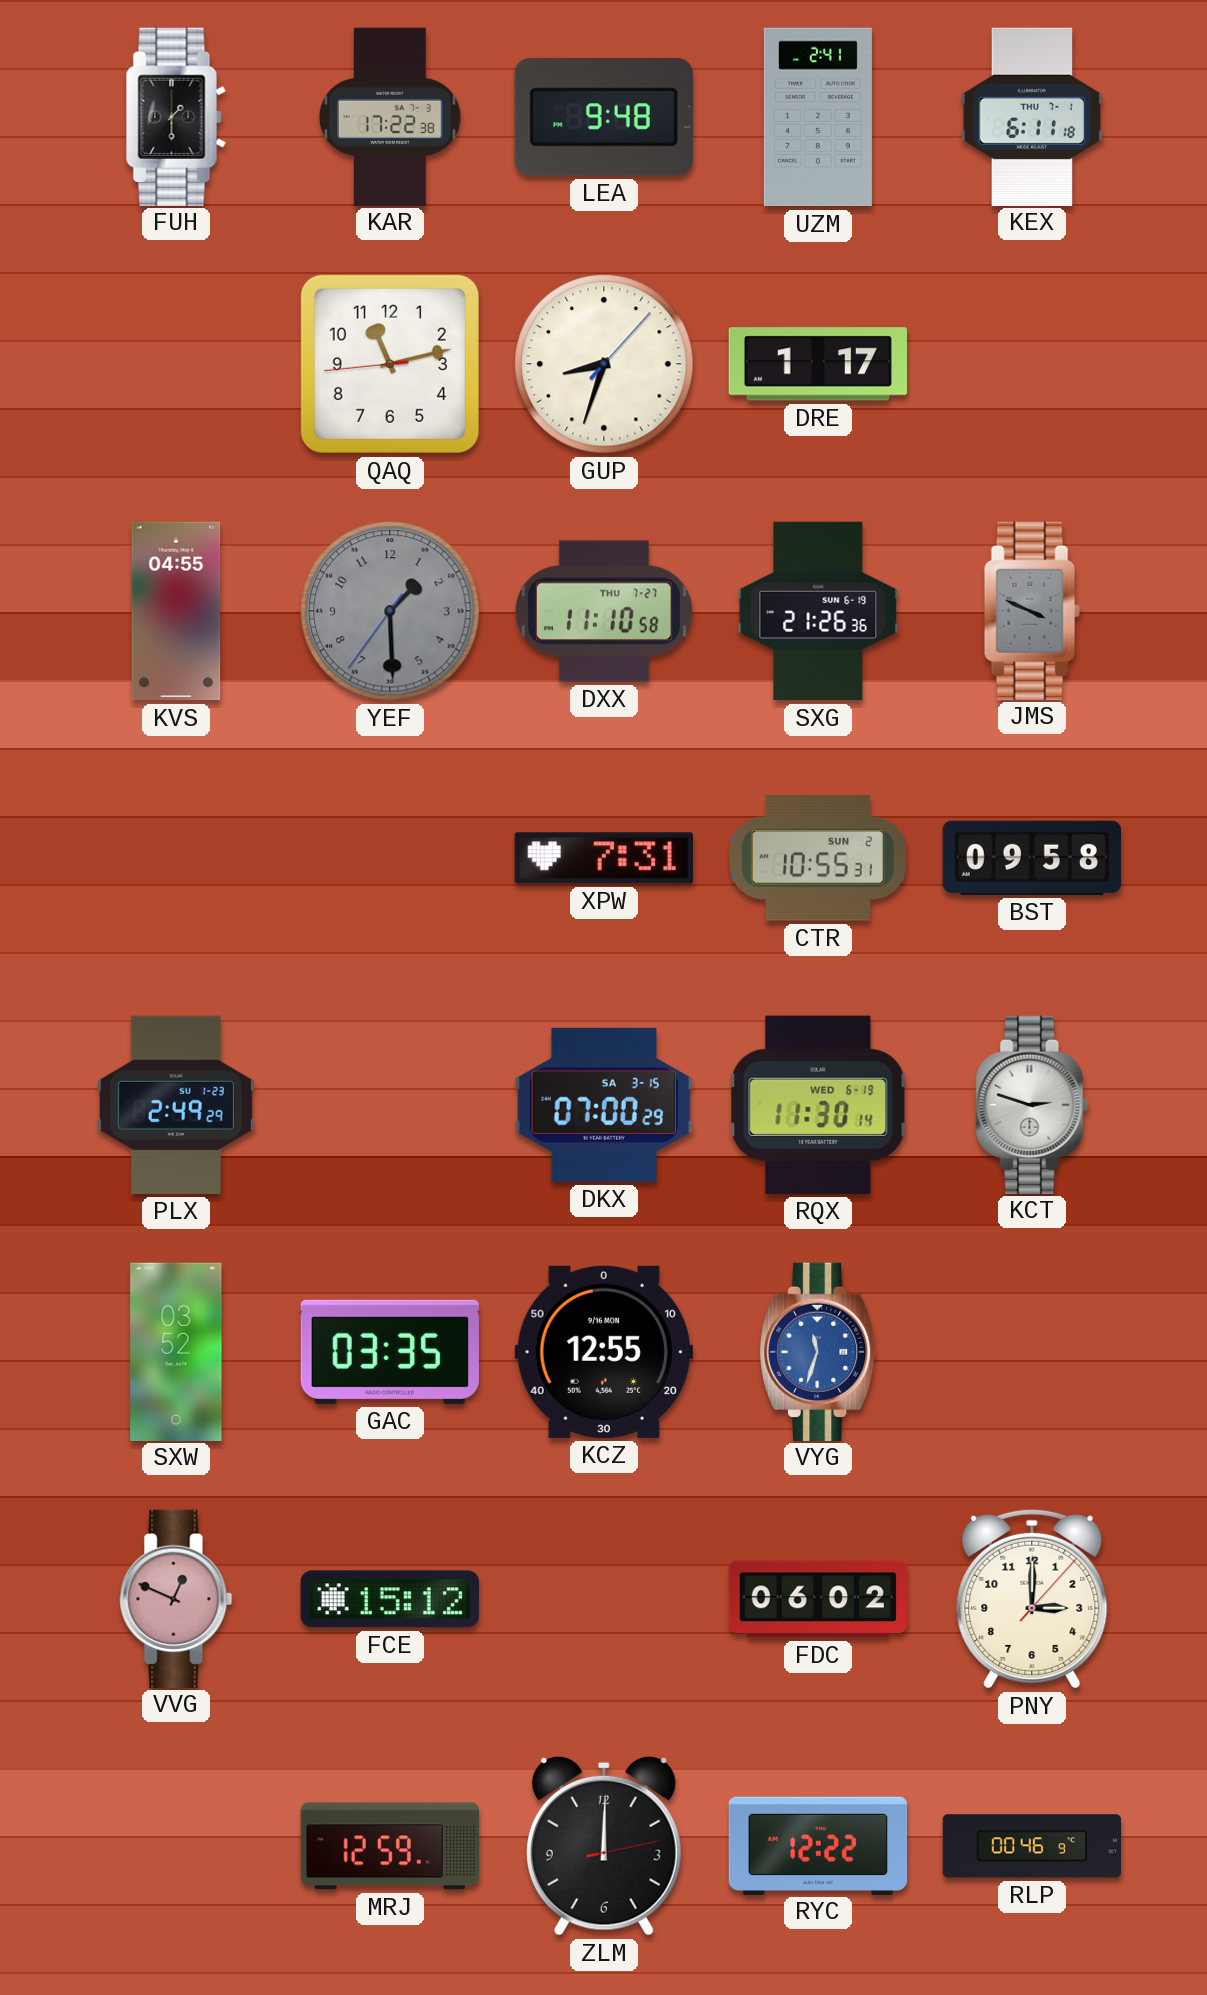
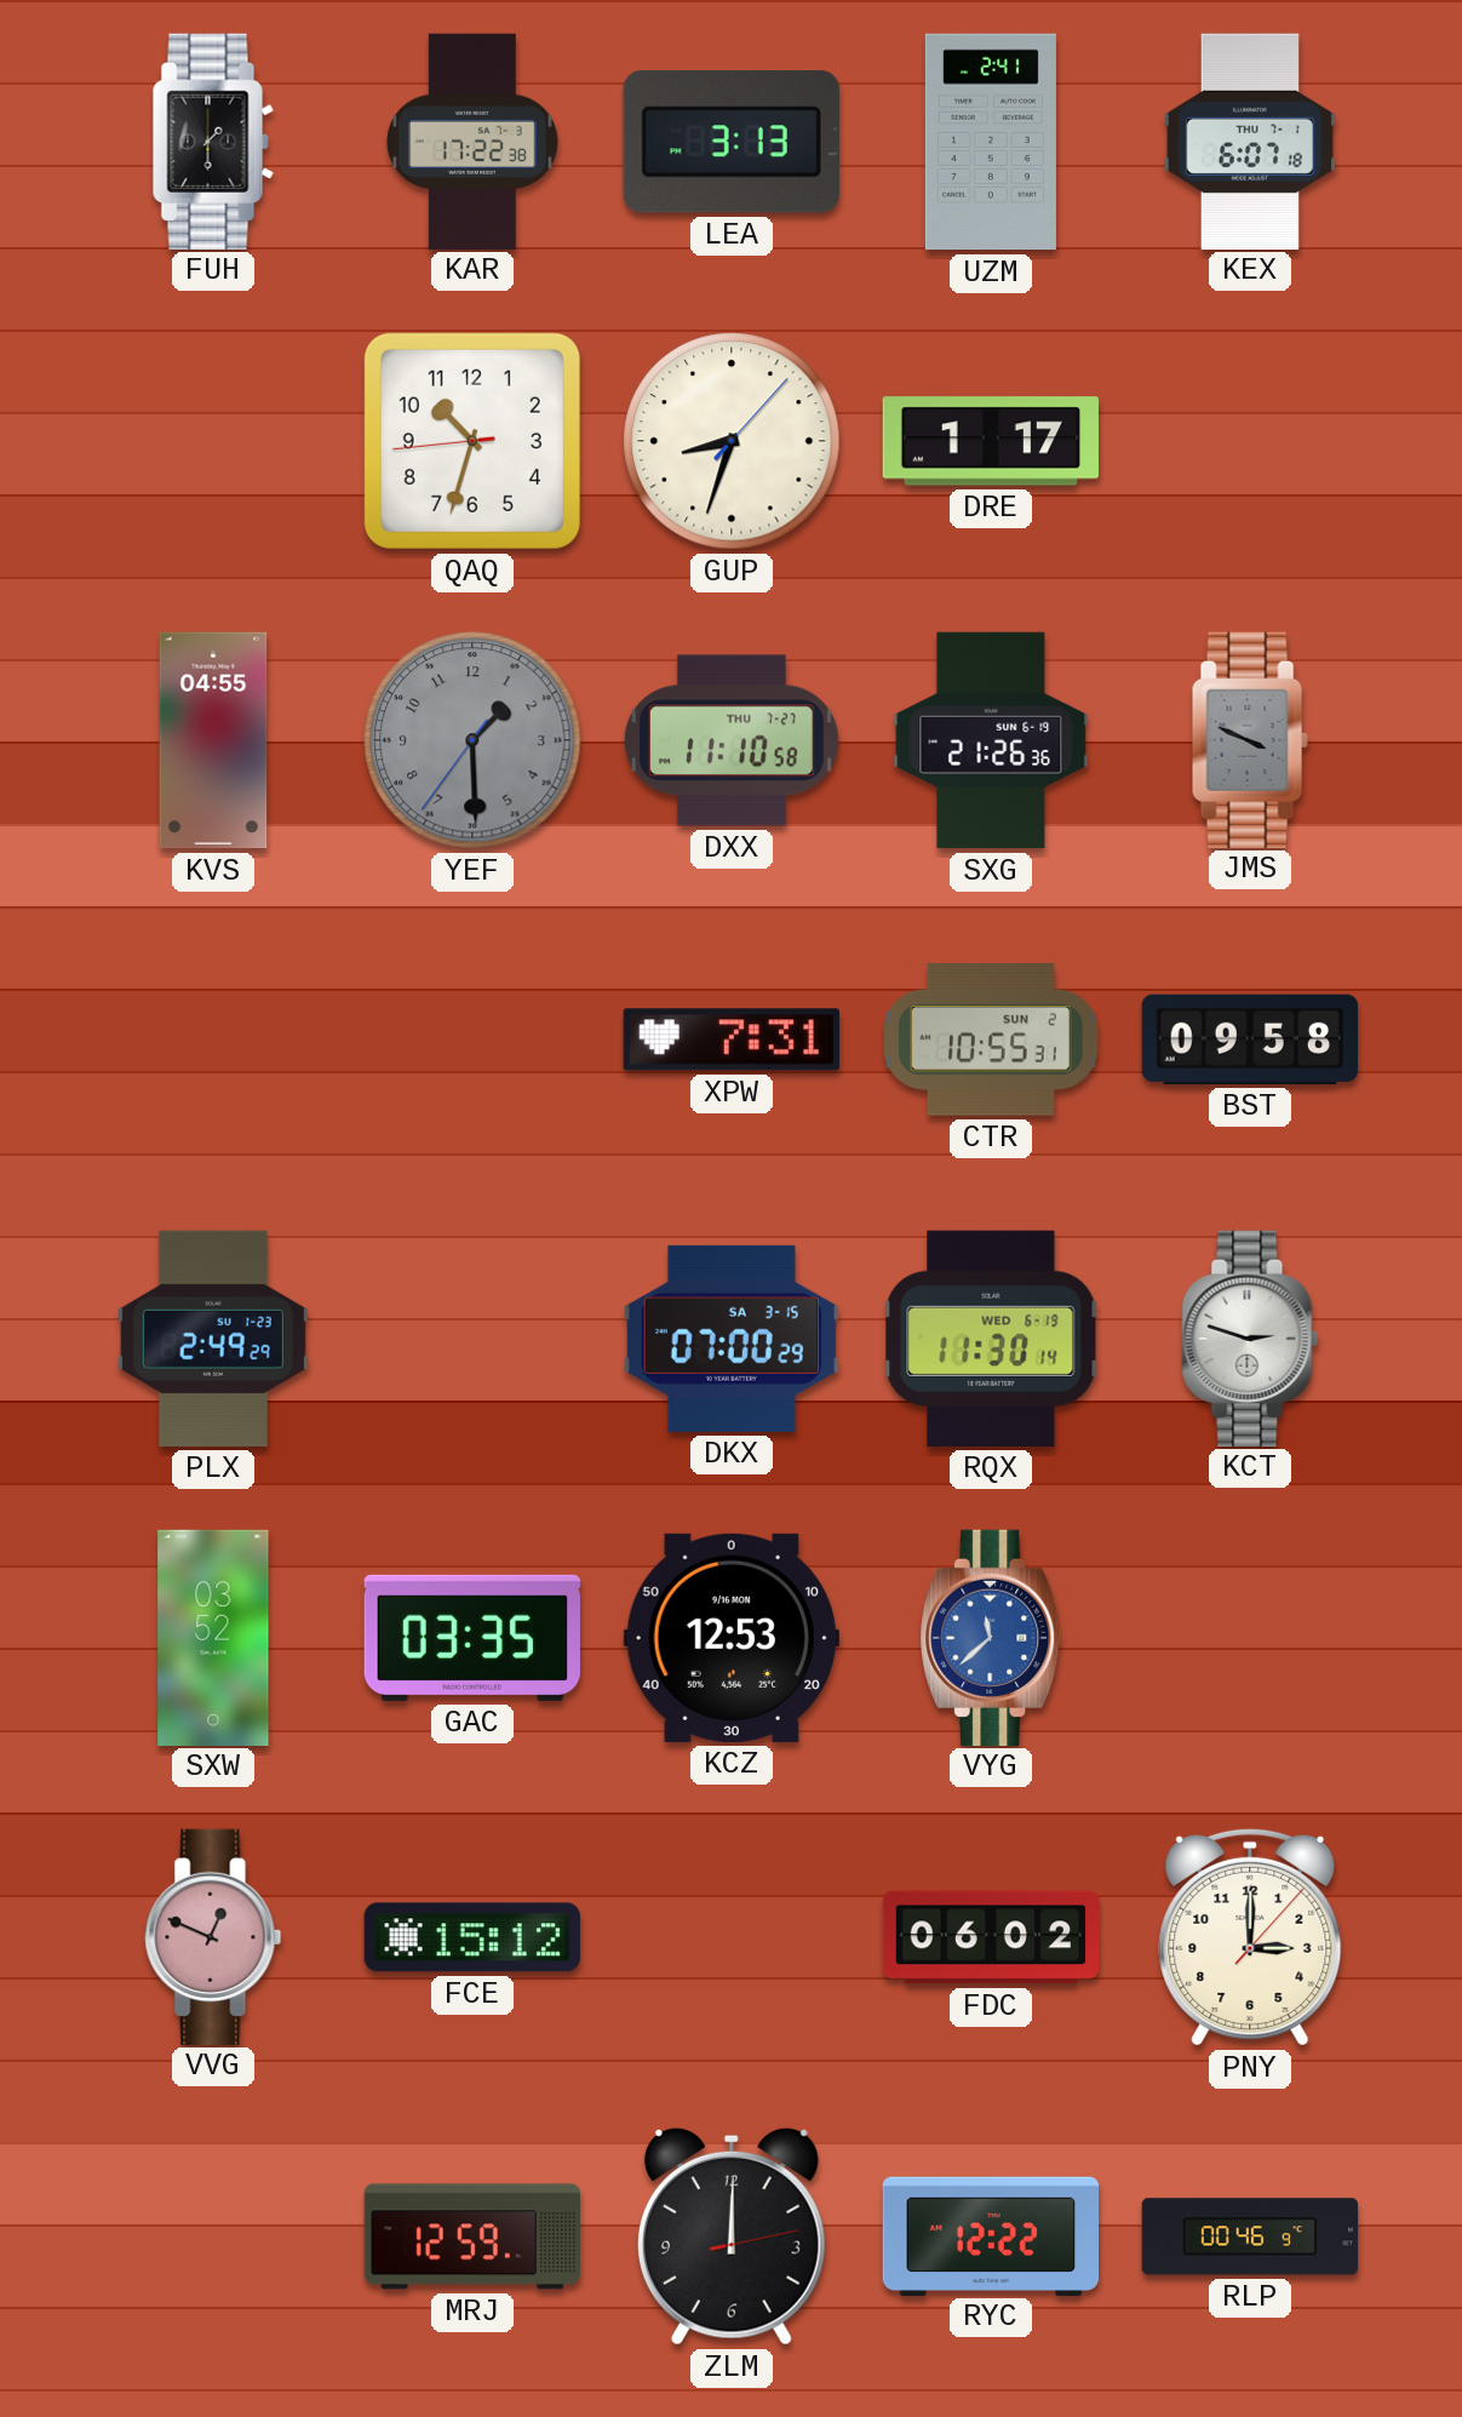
LEA: 9:48 -> 3:13 (732, 143)
KEX: 6:11 -> 6:07 (1250, 141)
QAQ: 11:12 -> 10:32 (472, 441)
KCZ: 12:55 -> 12:53 (732, 1638)
VYG: 11:33 -> 11:38 (991, 1637)
